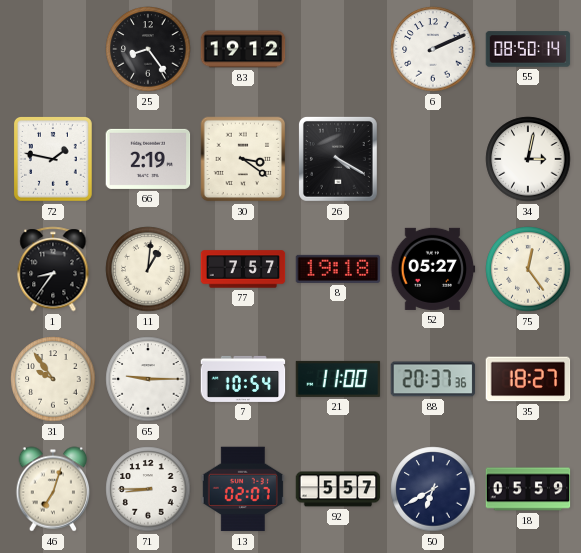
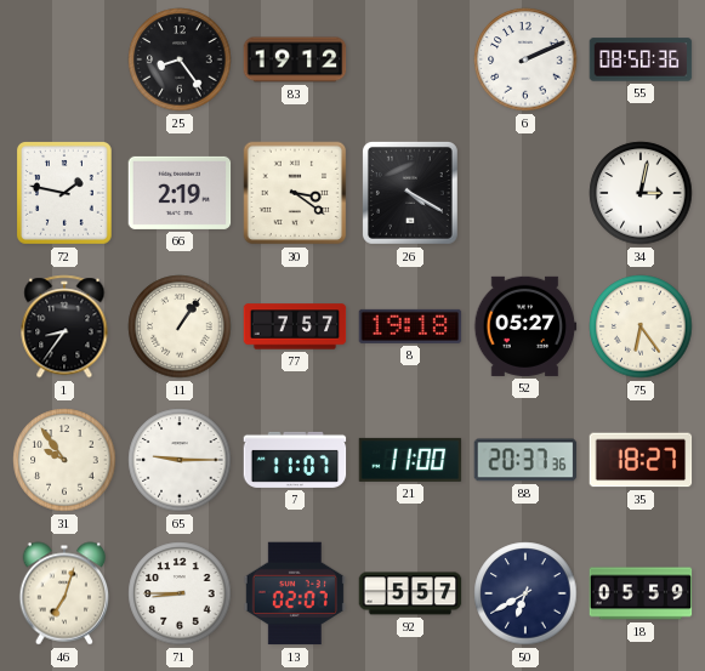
55: 08:50:14 -> 08:50:36 (641, 59)
11: 1:01 -> 1:06 (180, 326)
75: 12:24 -> 6:24 (641, 326)
7: 10:54 -> 11:07 (295, 460)
